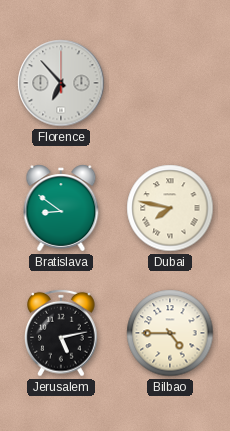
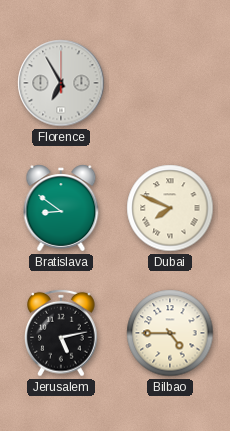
Florence: 6:53 -> 6:55 (61, 83)
Dubai: 7:47 -> 7:49 (170, 208)
